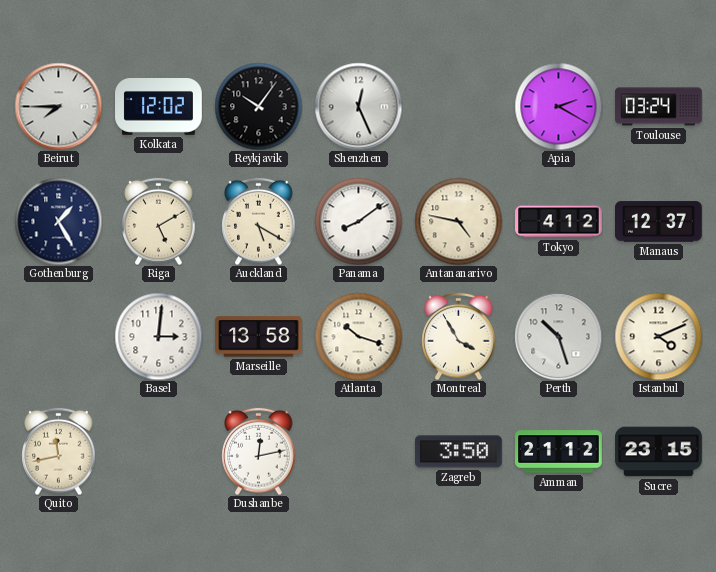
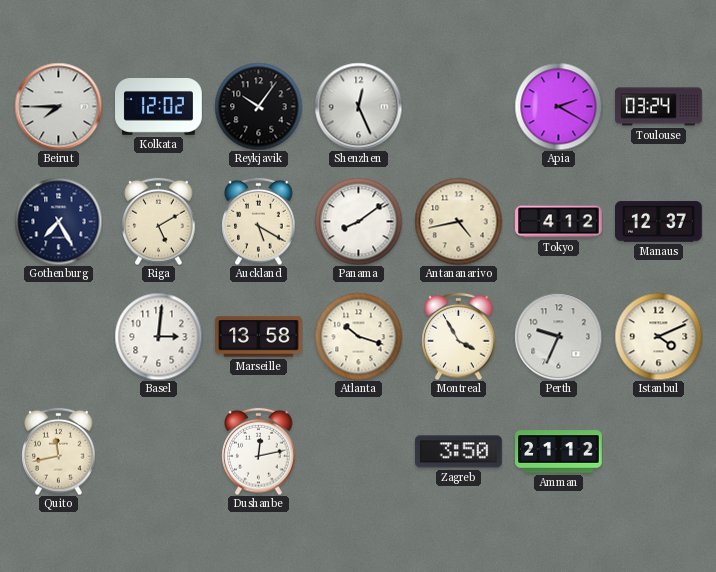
Gothenburg: 1:25 -> 7:25 (58, 221)
Antananarivo: 4:47 -> 4:43 (458, 221)
Perth: 10:27 -> 9:34 (558, 336)
Sucre: 23:15 -> none (659, 452)
